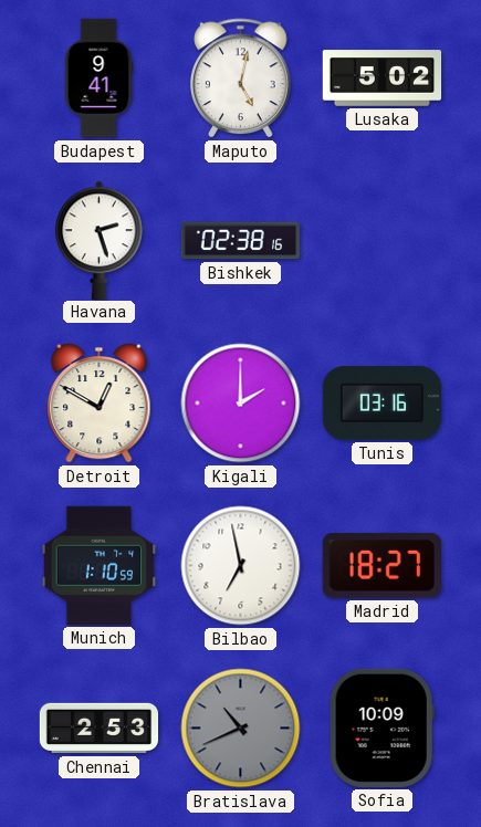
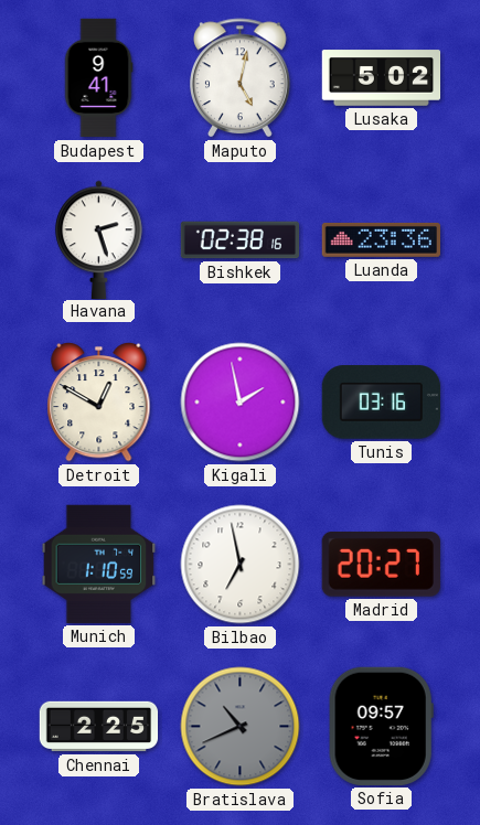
Luanda: none -> 23:36 (381, 239)
Kigali: 2:00 -> 1:58 (241, 403)
Madrid: 18:27 -> 20:27 (381, 564)
Chennai: 2:53 -> 2:25 (99, 727)
Sofia: 10:09 -> 09:57 (381, 726)
